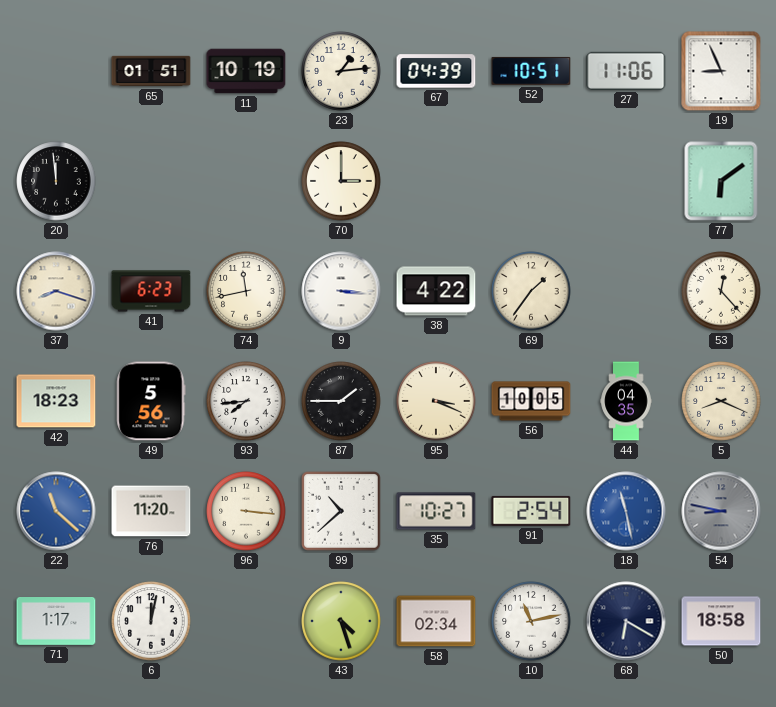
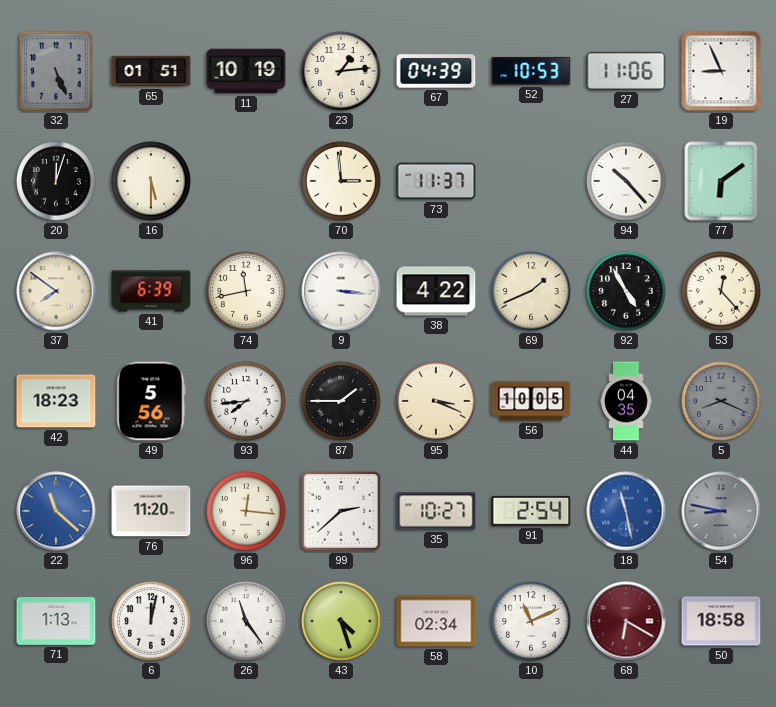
32: none -> 5:26 (56, 71)
52: 10:51 -> 10:53 (531, 71)
20: 11:59 -> 12:03 (56, 181)
16: none -> 5:30 (151, 181)
70: 3:00 -> 2:59 (341, 181)
73: none -> 11:37 (436, 181)
94: none -> 10:23 (626, 181)
37: 8:18 -> 7:51 (56, 291)
41: 6:23 -> 6:39 (151, 291)
69: 1:36 -> 1:41 (531, 291)
92: none -> 4:55 (626, 291)
5 dial: cream -> grey (721, 401)
96: 3:16 -> 12:16 (246, 511)
99: 10:38 -> 2:38 (341, 511)
71: 1:17 -> 1:13 (56, 622)
26: none -> 11:24 (246, 621)
10: 11:13 -> 11:11 (531, 621)
68 dial: navy -> burgundy (626, 621)
